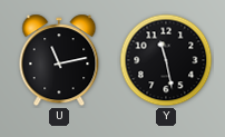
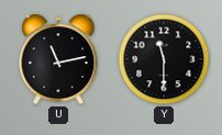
Y: 11:28 -> 11:30 (164, 59)
